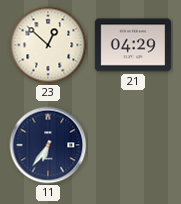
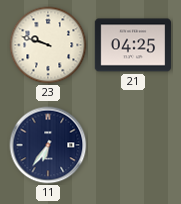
23: 12:52 -> 9:48 (48, 45)
21: 04:29 -> 04:25 (133, 45)
